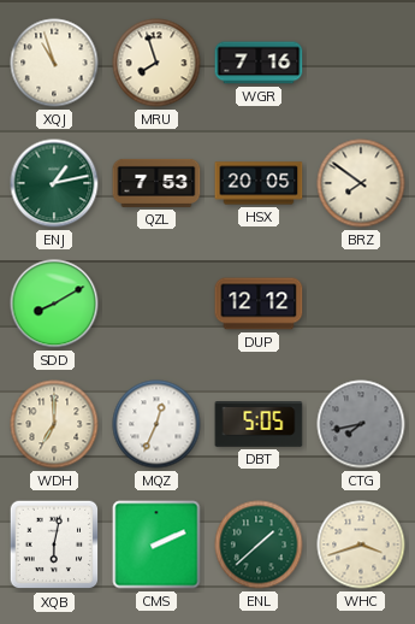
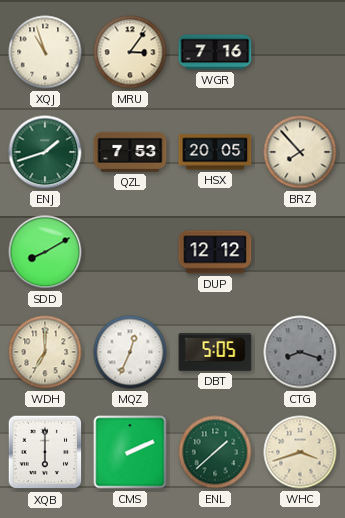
MRU: 7:57 -> 3:06 (130, 52)
ENJ: 1:13 -> 1:42 (45, 152)
BRZ: 7:51 -> 7:53 (300, 152)
CTG: 7:43 -> 8:18 (300, 352)
XQB: 6:02 -> 6:00 (45, 452)
